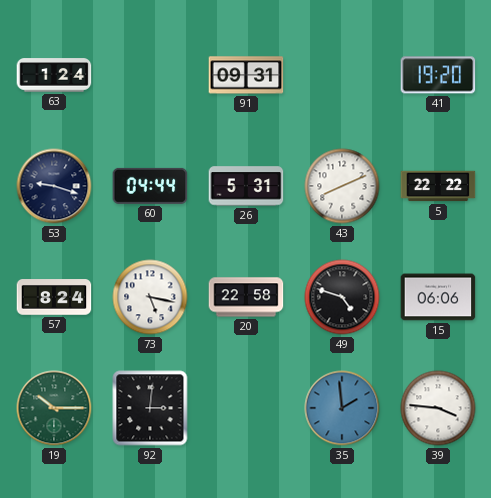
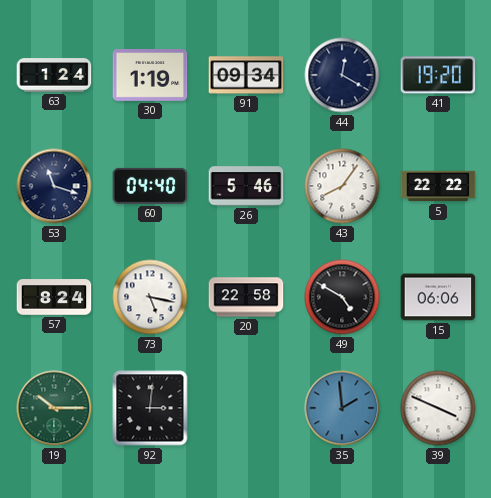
30: none -> 1:19 (150, 76)
91: 09:31 -> 09:34 (246, 75)
44: none -> 12:20 (342, 75)
53: 9:18 -> 11:18 (54, 186)
60: 04:44 -> 04:40 (150, 186)
26: 5:31 -> 5:46 (246, 186)
43: 8:11 -> 8:06 (342, 186)
49: 4:48 -> 4:50 (342, 297)
39: 3:46 -> 3:49 (438, 408)
